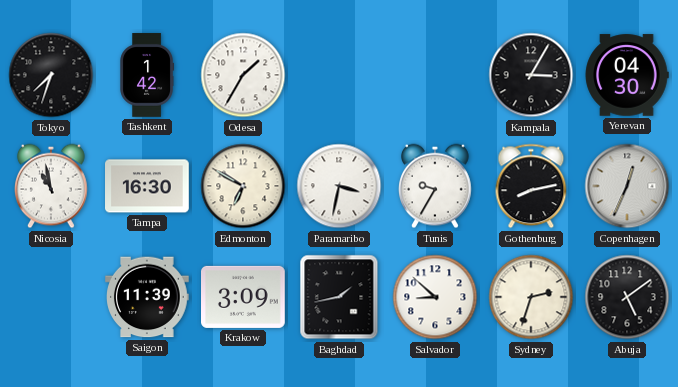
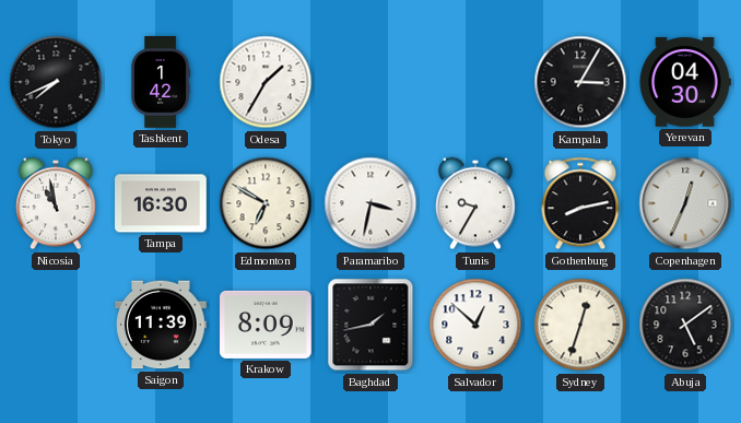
Tokyo: 7:33 -> 7:41 (56, 82)
Krakow: 3:09 -> 8:09 (267, 325)
Salvador: 8:52 -> 12:52 (475, 325)
Sydney: 2:33 -> 12:33 (580, 325)
